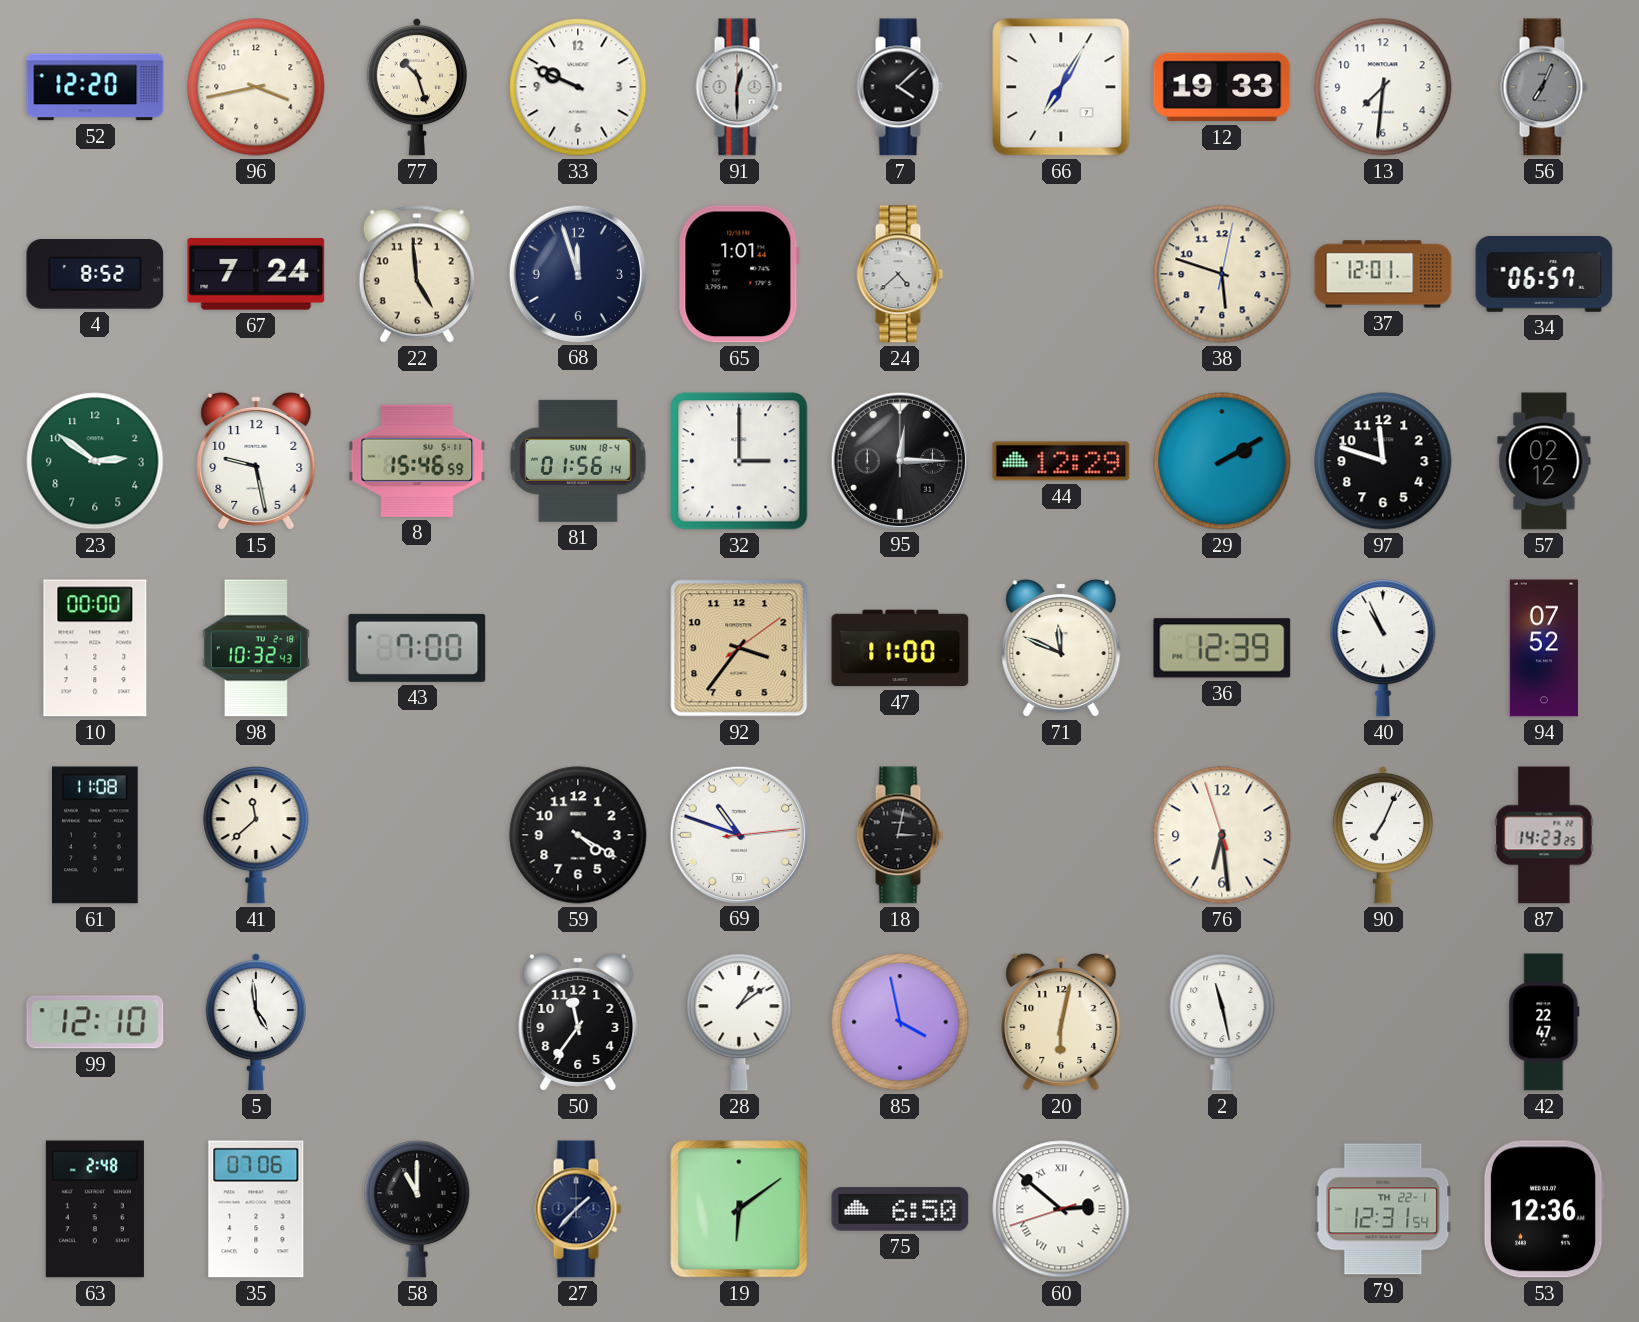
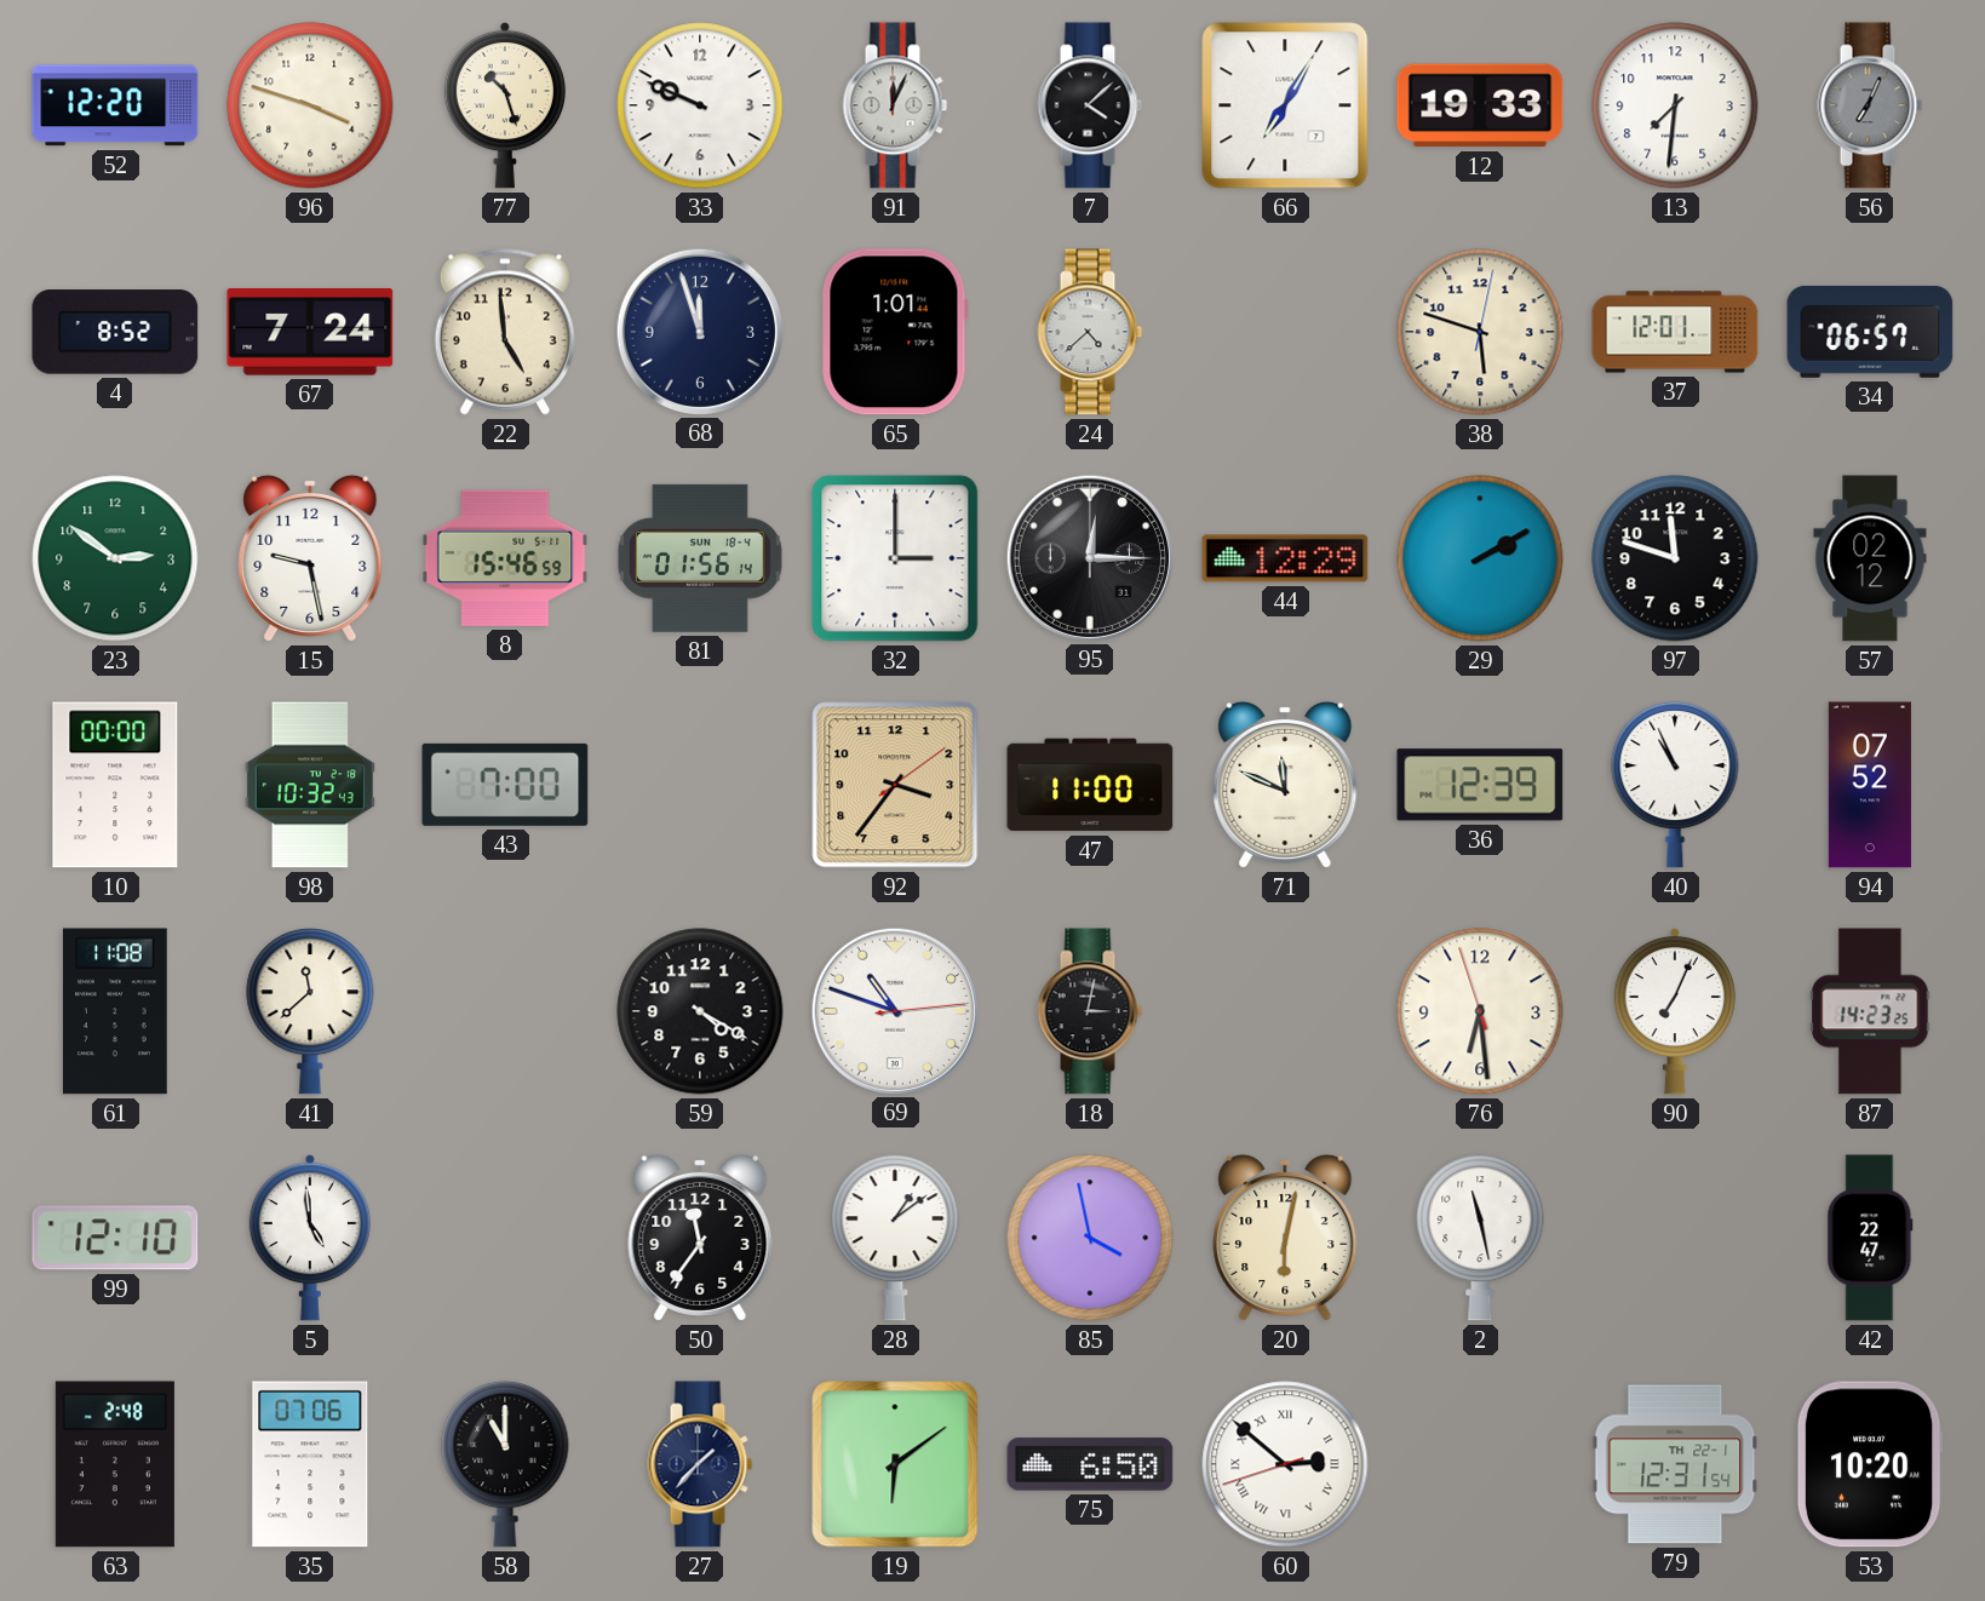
96: 3:43 -> 3:48 (310, 105)
91: 12:30 -> 12:04 (895, 105)
53: 12:36 -> 10:20 (1870, 1464)
